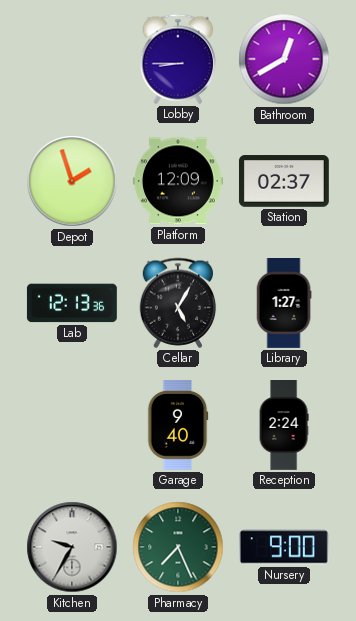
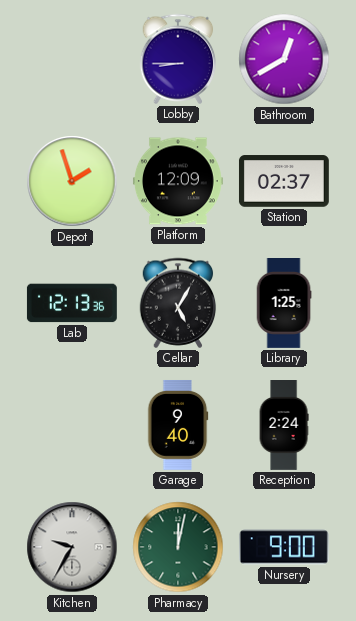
Library: 1:27 -> 1:25 (284, 304)
Pharmacy: 7:26 -> 12:02 (178, 547)
